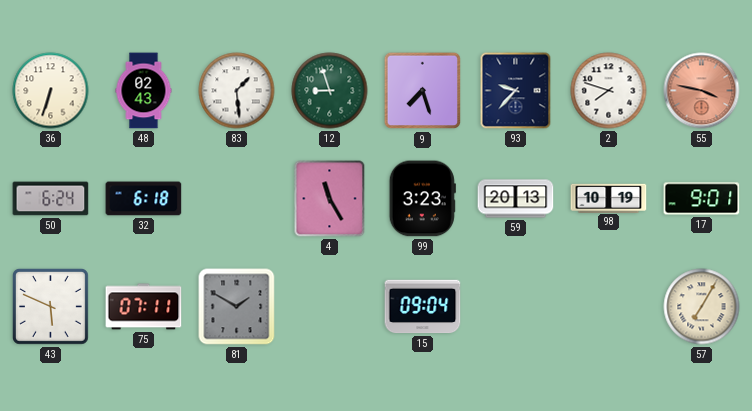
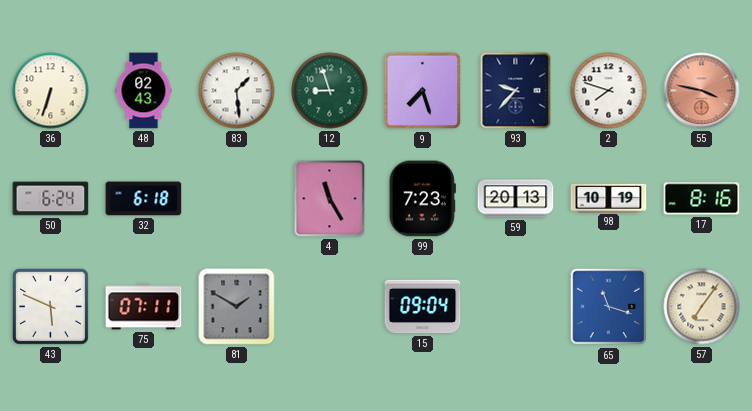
99: 3:23 -> 7:23 (422, 199)
17: 9:01 -> 8:16 (702, 199)
65: none -> 11:18 (609, 307)
57: 7:05 -> 7:06 (702, 307)
